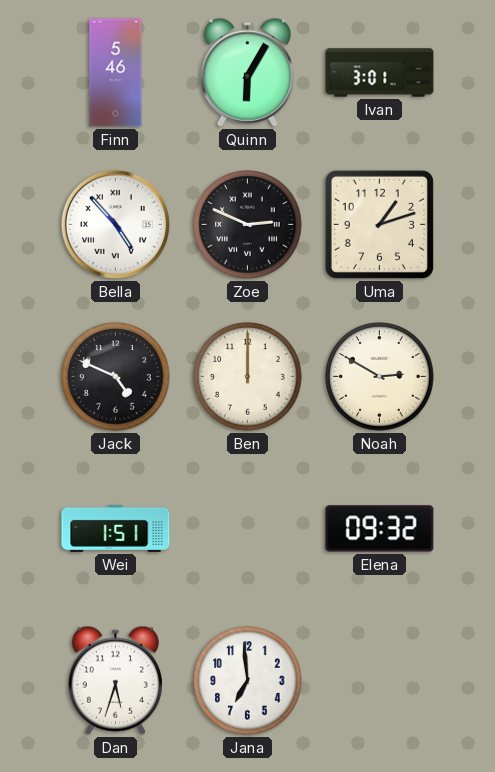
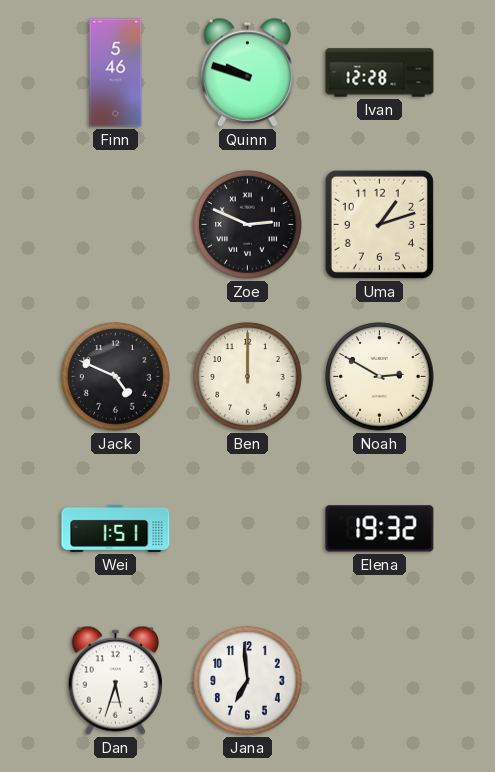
Quinn: 6:05 -> 9:48 (247, 72)
Ivan: 3:01 -> 12:28 (380, 73)
Bella: 4:53 -> none (115, 224)
Elena: 09:32 -> 19:32 (380, 529)
